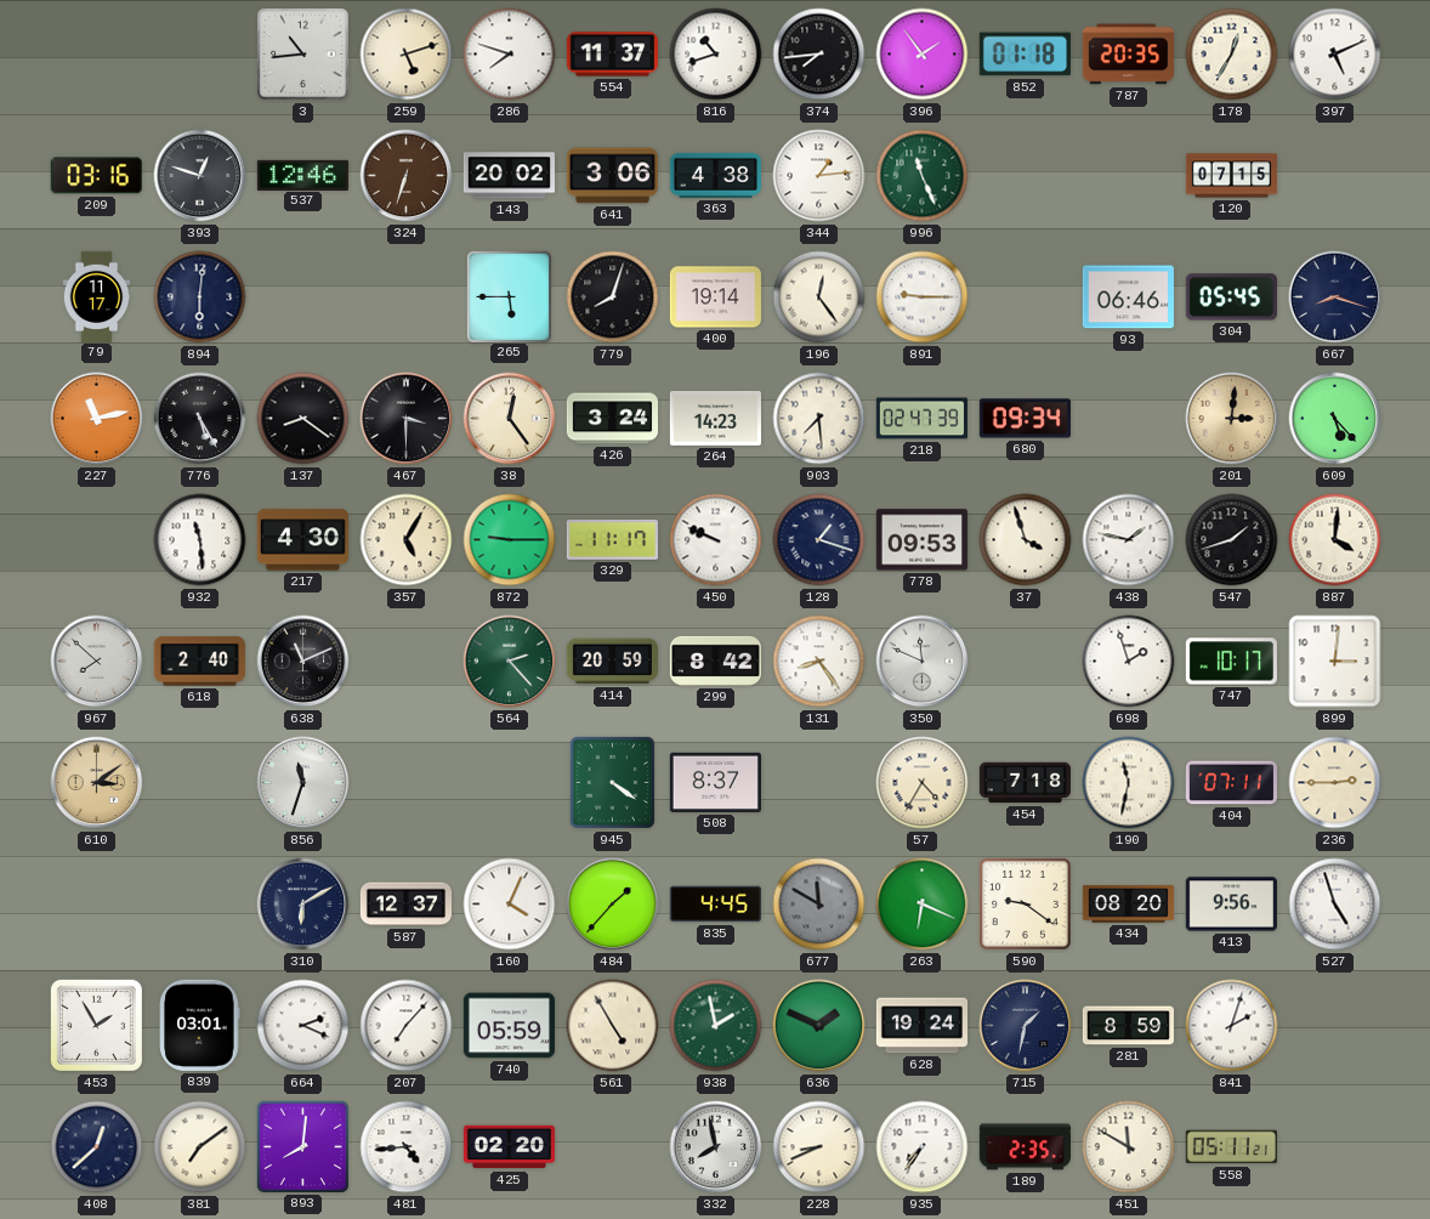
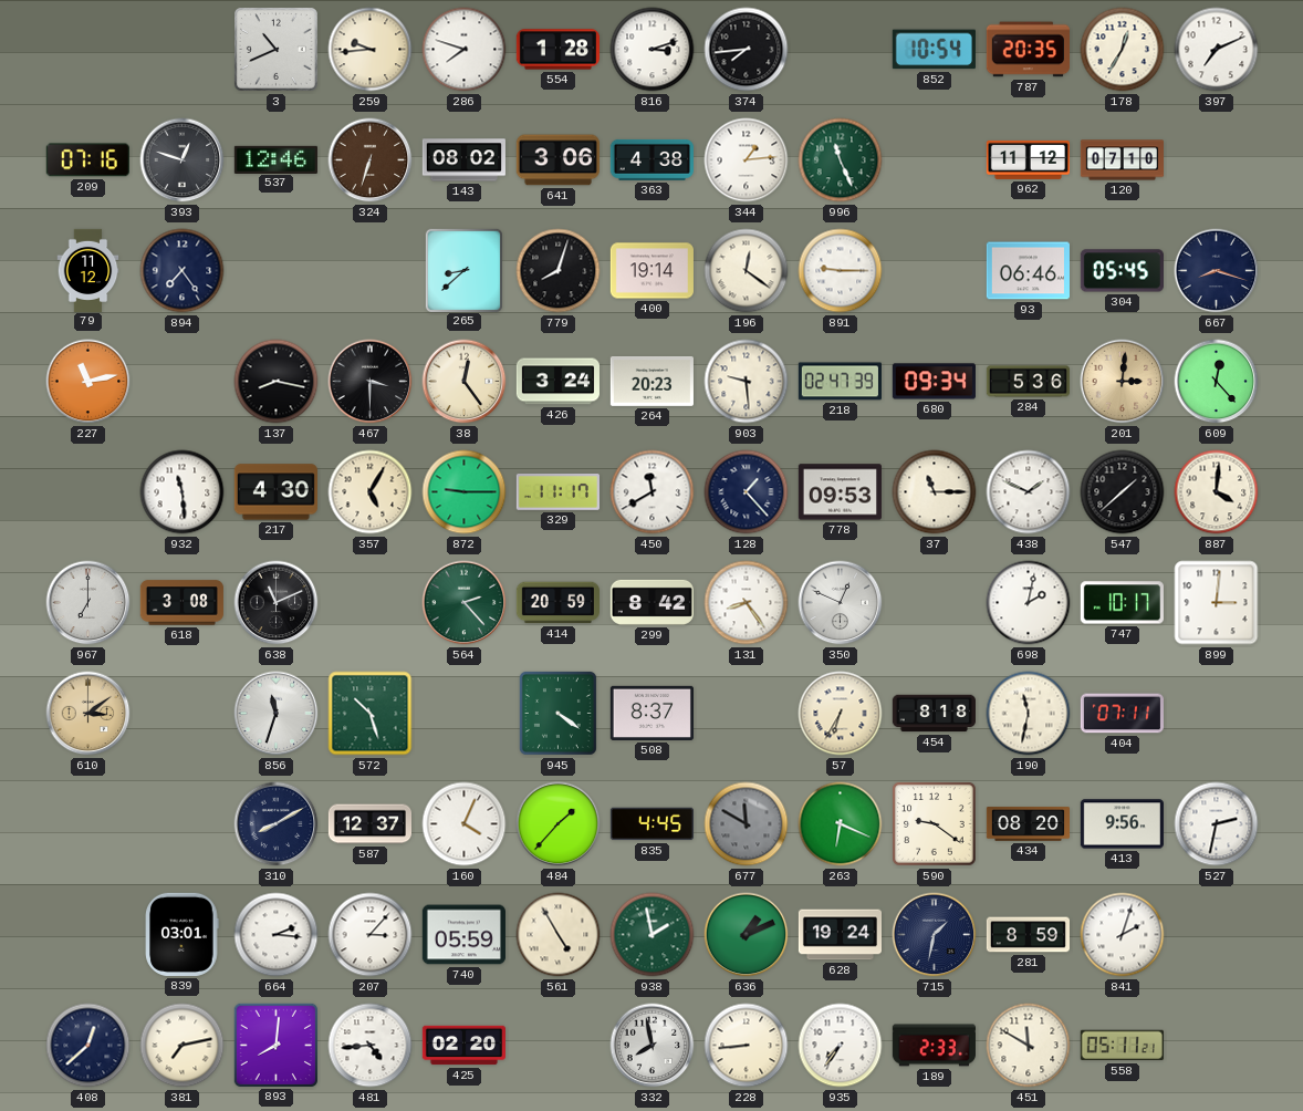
3: 10:44 -> 10:41 (275, 49)
259: 5:12 -> 9:44 (371, 50)
554: 11:37 -> 1:28 (557, 50)
816: 10:42 -> 3:12 (653, 50)
396: 1:54 -> none (923, 55)
852: 01:18 -> 10:54 (934, 50)
397: 5:11 -> 7:11 (1217, 50)
209: 03:16 -> 07:16 (87, 160)
143: 20:02 -> 08:02 (463, 160)
962: none -> 11:12 (1028, 159)
120: 07:15 -> 07:10 (1122, 160)
79: 11:17 -> 11:12 (88, 270)
894: 6:01 -> 7:24 (183, 271)
265: 5:45 -> 8:38 (463, 270)
196: 12:24 -> 12:21 (747, 271)
776: 5:25 -> none (200, 419)
137: 8:21 -> 8:17 (277, 382)
264: 14:23 -> 20:23 (651, 382)
903: 7:29 -> 9:29 (747, 382)
284: none -> 5:36 (1028, 382)
609: 5:23 -> 12:23 (1217, 382)
450: 9:49 -> 11:40 (653, 492)
128: 1:18 -> 1:23 (747, 492)
37: 3:57 -> 11:15 (935, 492)
438: 1:47 -> 1:49 (1029, 492)
547: 1:42 -> 1:38 (1123, 492)
967: 7:52 -> 7:00 (88, 603)
618: 2:40 -> 3:08 (181, 603)
350: 11:49 -> 12:49 (841, 603)
698: 1:57 -> 2:02 (1029, 603)
572: none -> 10:27 (371, 714)
57: 4:35 -> 6:35 (841, 714)
454: 7:18 -> 8:18 (934, 714)
236: 2:45 -> none (1335, 783)
310: 6:10 -> 8:10 (277, 824)
527: 4:57 -> 2:32 (1217, 824)
453: 1:55 -> none (96, 1025)
664: 2:19 -> 2:16 (277, 935)
207: 7:07 -> 3:07 (371, 935)
636: 1:49 -> 1:11 (747, 935)
381: 7:09 -> 7:13 (183, 1046)
228: 8:41 -> 8:44 (747, 1046)
189: 2:35 -> 2:33 (934, 1046)
